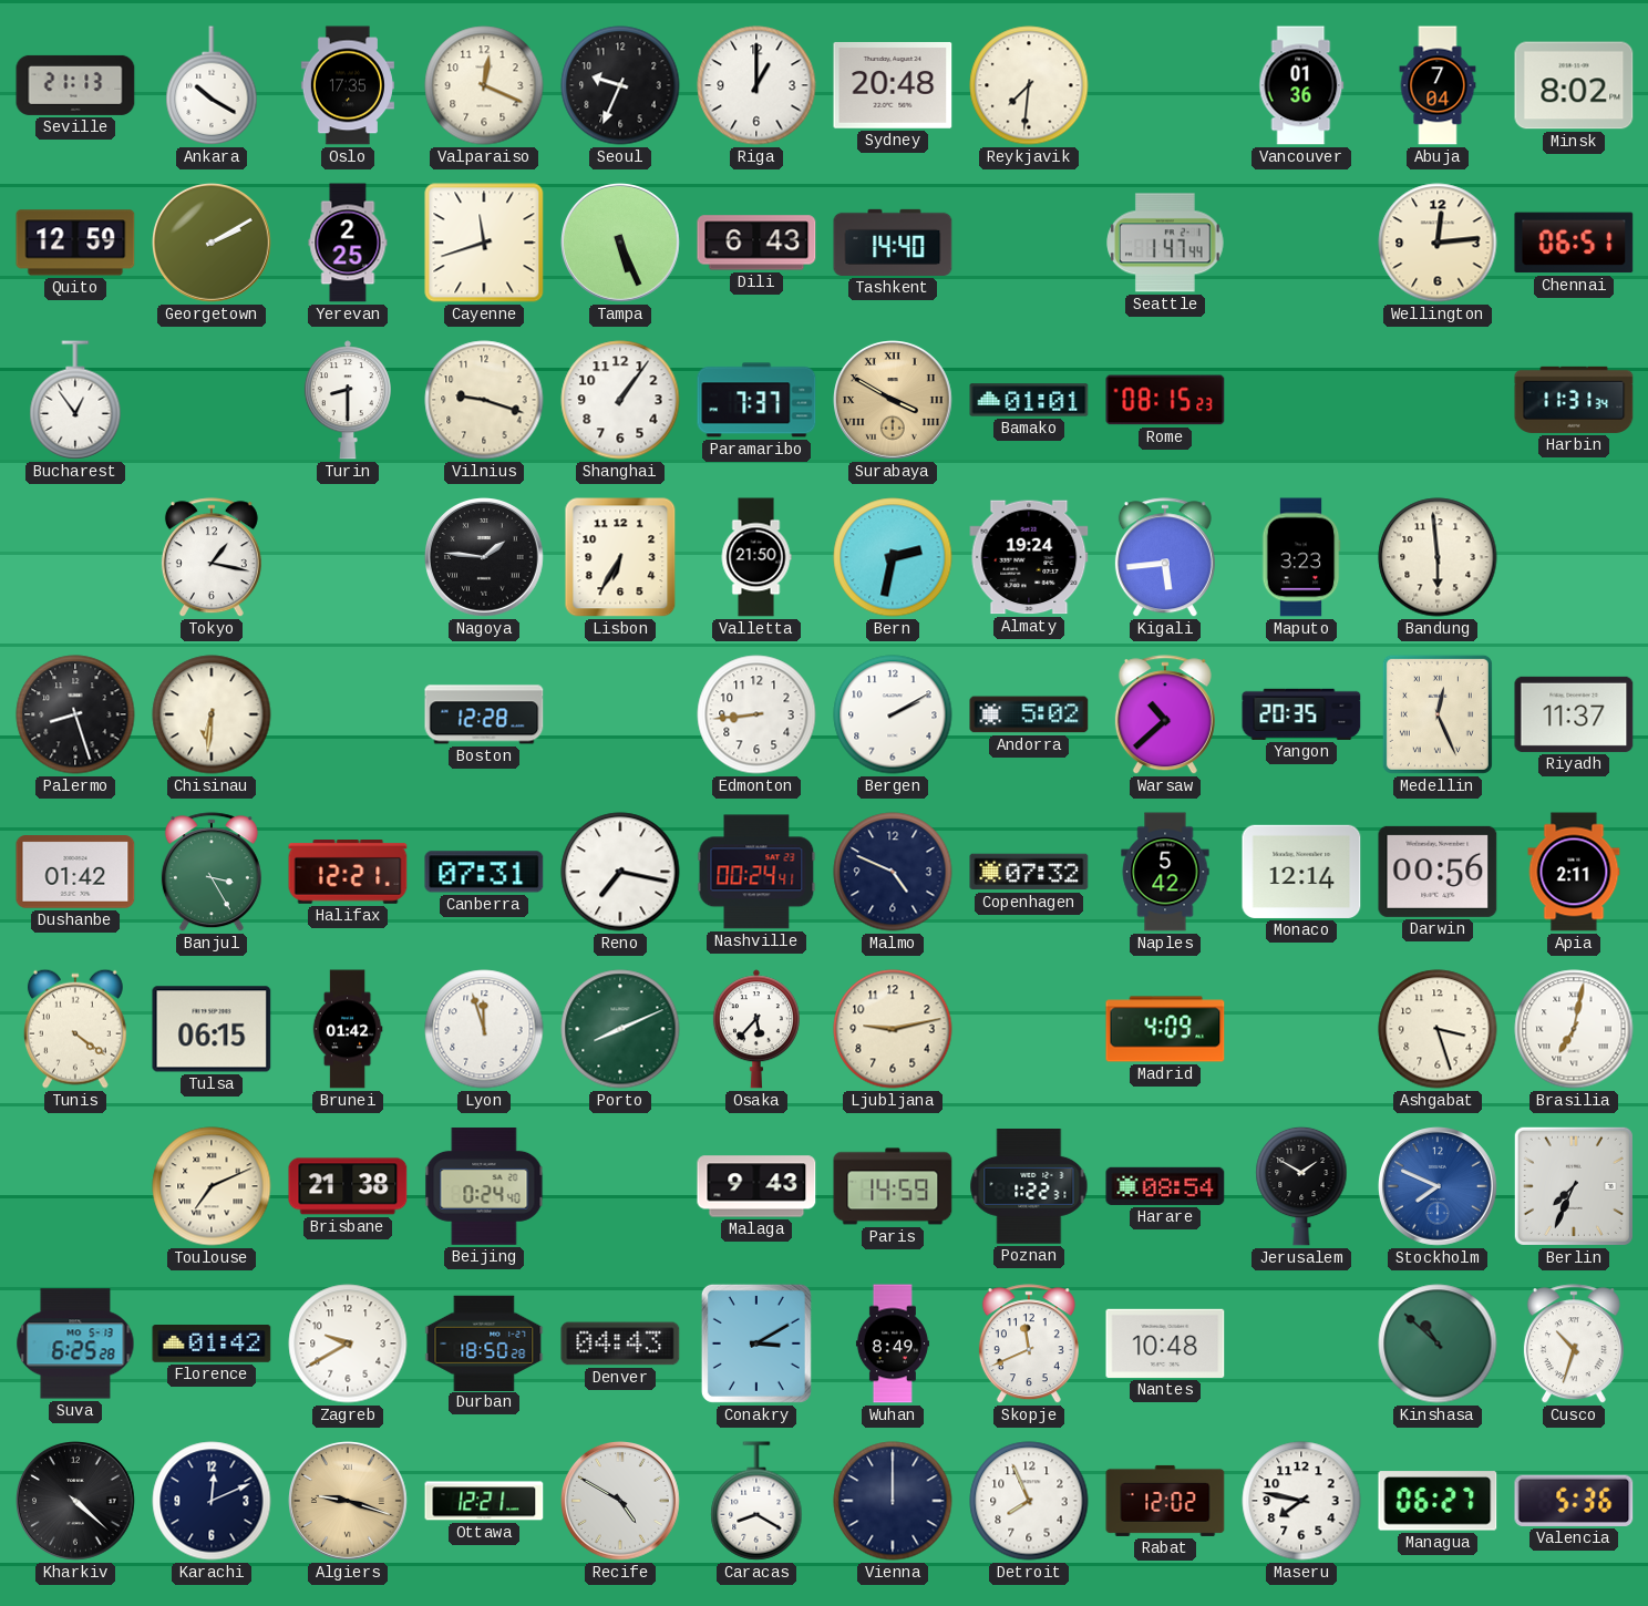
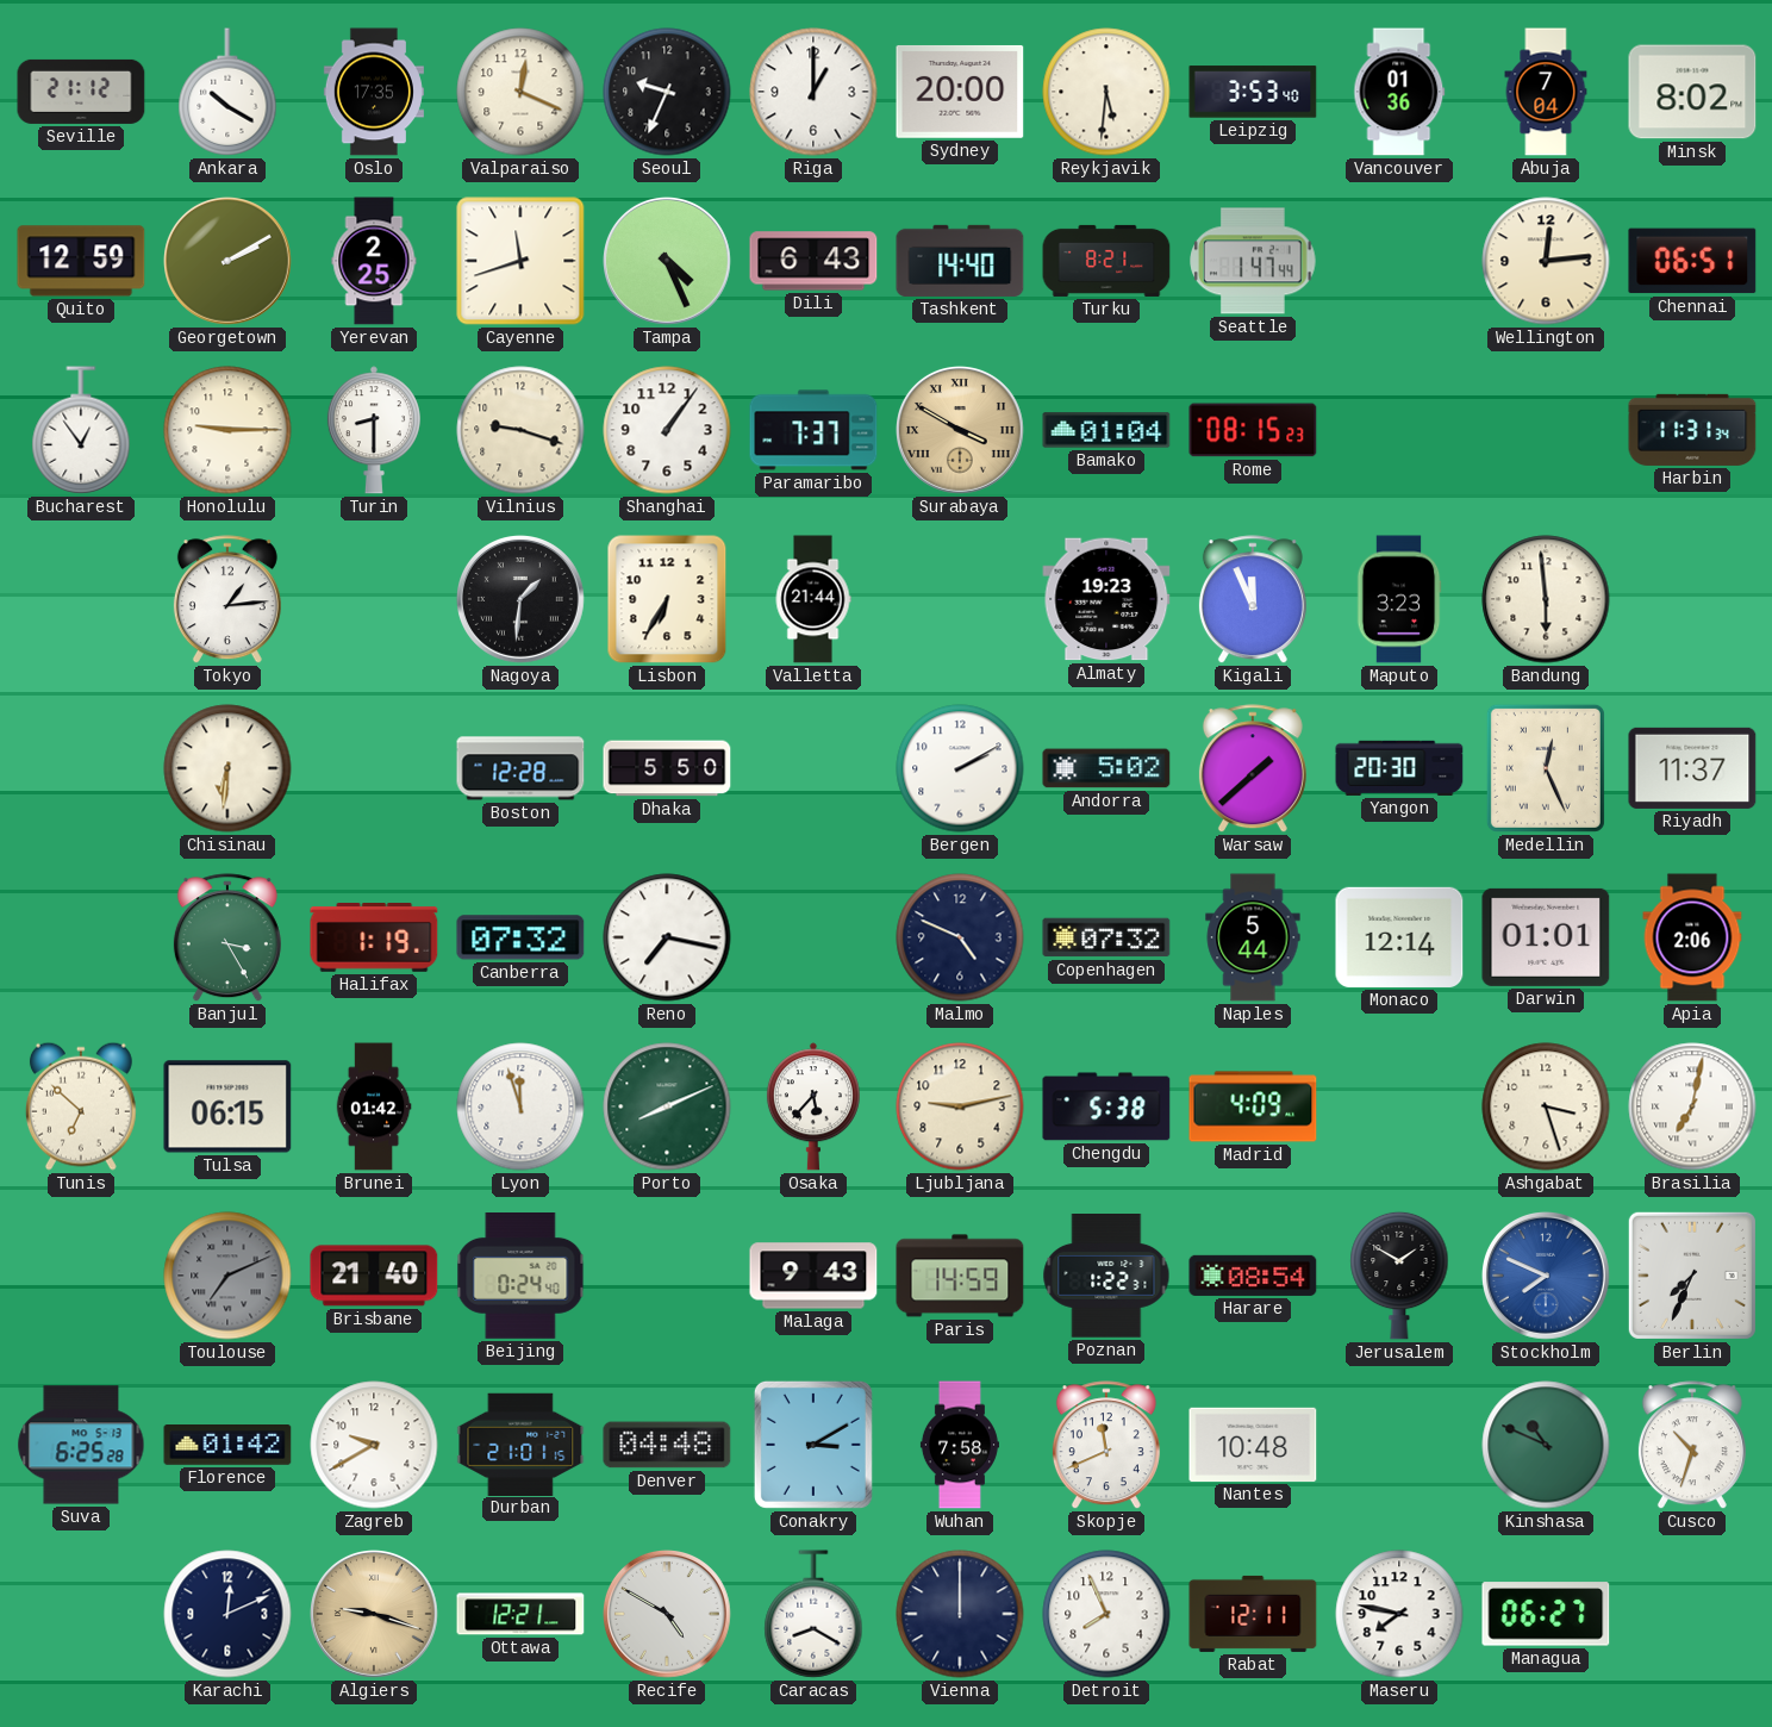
Seville: 21:13 -> 21:12 (81, 92)
Sydney: 20:48 -> 20:00 (960, 92)
Reykjavik: 7:31 -> 5:31 (1106, 92)
Leipzig: none -> 3:53 (1253, 92)
Tampa: 5:26 -> 4:26 (668, 262)
Turku: none -> 8:21 (1106, 261)
Honolulu: none -> 9:15 (227, 430)
Bamako: 01:01 -> 01:04 (1106, 430)
Tokyo: 1:17 -> 1:14 (227, 600)
Nagoya: 1:46 -> 1:31 (522, 600)
Valletta: 21:50 -> 21:44 (813, 599)
Bern: 2:32 -> none (893, 557)
Almaty: 19:24 -> 19:23 (1106, 599)
Kigali: 5:44 -> 11:56 (1253, 600)
Palermo: 8:27 -> none (75, 714)
Dhaka: none -> 5:50 (667, 768)
Edmonton: 8:44 -> none (756, 714)
Warsaw: 10:38 -> 1:38 (1253, 769)
Yangon: 20:35 -> 20:30 (1399, 768)
Dushanbe: 01:42 -> none (75, 872)
Halifax: 12:21 -> 1:19 (374, 939)
Canberra: 07:31 -> 07:32 (520, 937)
Nashville: 00:24 -> none (756, 872)
Naples: 5:42 -> 5:44 (1253, 937)
Darwin: 00:56 -> 01:01 (1546, 937)
Apia: 2:11 -> 2:06 (1692, 937)
Tunis: 4:21 -> 6:52 (81, 1106)
Chengdu: none -> 5:38 (1106, 1106)
Toulouse dial: cream -> grey (227, 1276)
Brisbane: 21:38 -> 21:40 (374, 1276)
Durban: 18:50 -> 21:01 (520, 1444)
Denver: 04:43 -> 04:48 (667, 1445)
Wuhan: 8:49 -> 7:58 (960, 1445)
Kinshasa: 10:52 -> 10:49 (1546, 1445)
Kharkiv: 4:22 -> none (76, 1502)
Rabat: 12:02 -> 12:11 (1253, 1614)
Valencia: 5:36 -> none (1574, 1501)
